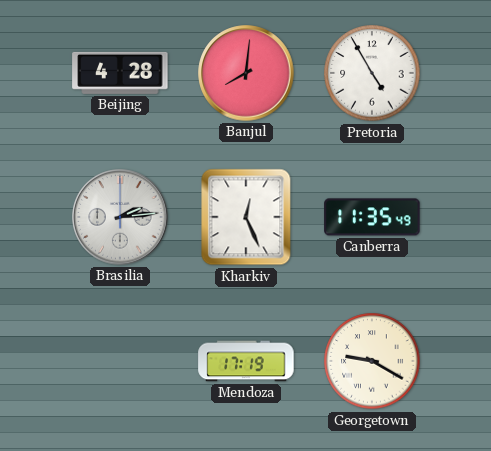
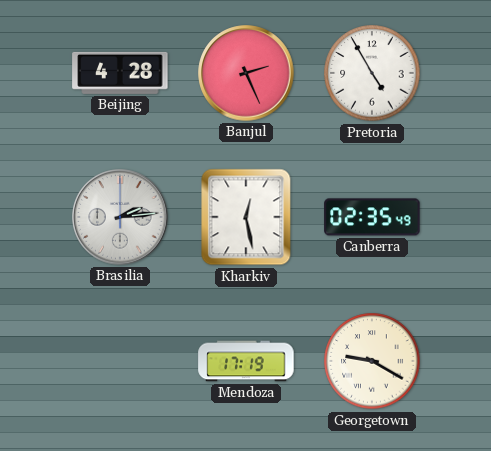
Banjul: 8:01 -> 2:26 (246, 73)
Kharkiv: 12:26 -> 12:28 (246, 217)
Canberra: 11:35 -> 02:35 (372, 217)
